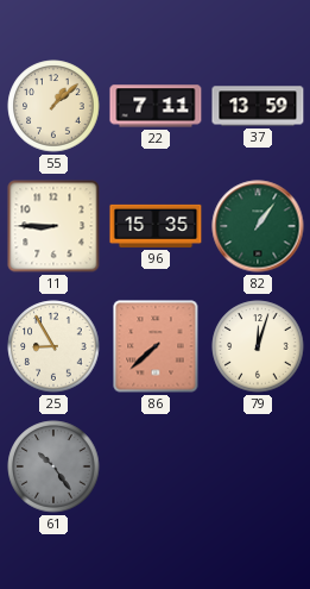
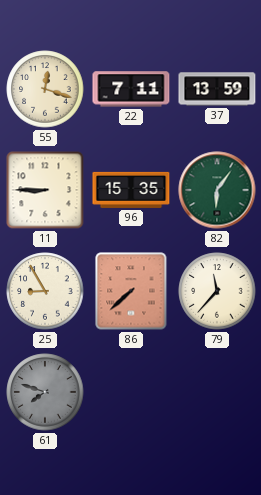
55: 1:08 -> 12:18 (45, 89)
82: 1:06 -> 6:06 (217, 190)
79: 12:03 -> 11:37 (217, 291)
61: 10:24 -> 7:48 (45, 392)
